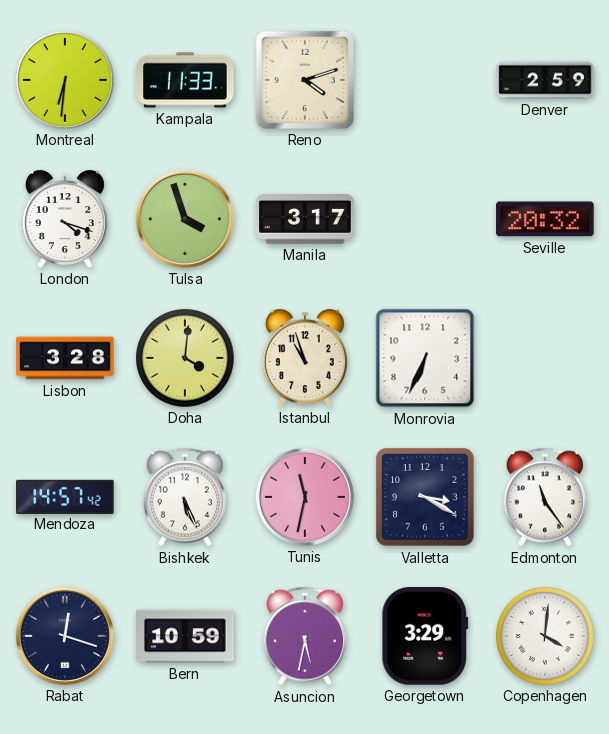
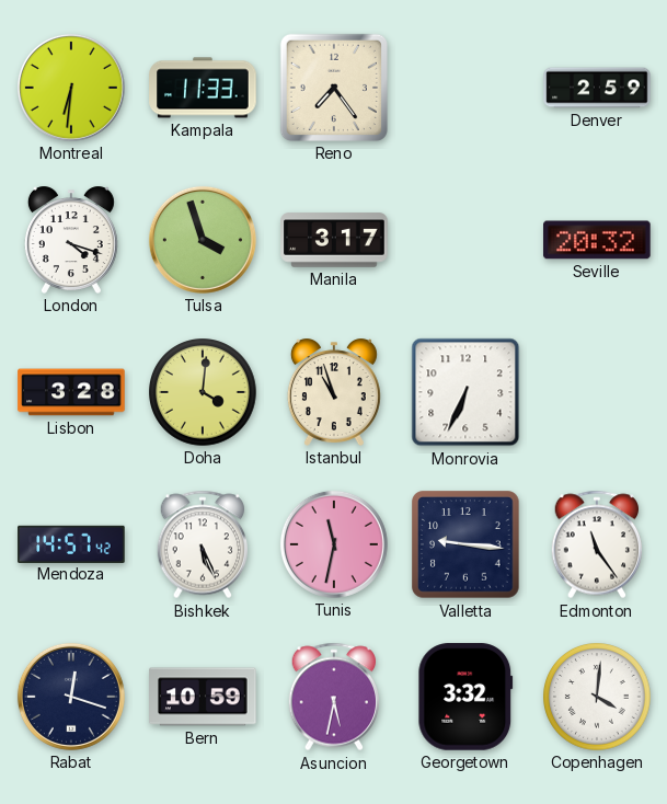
Reno: 4:12 -> 7:24 (334, 88)
Valletta: 3:20 -> 9:16 (465, 544)
Georgetown: 3:29 -> 3:32 (465, 697)
